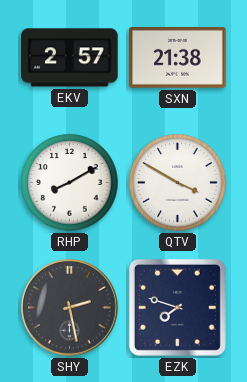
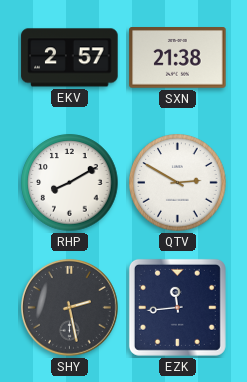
QTV: 3:50 -> 2:50 (178, 183)
EZK: 7:48 -> 11:44 (177, 307)
